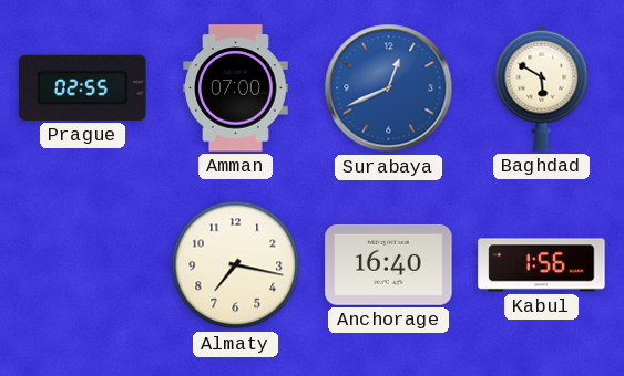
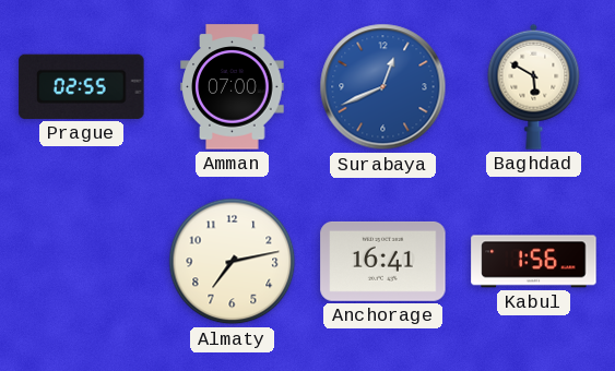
Almaty: 7:17 -> 7:13 (233, 262)
Anchorage: 16:40 -> 16:41 (383, 261)
